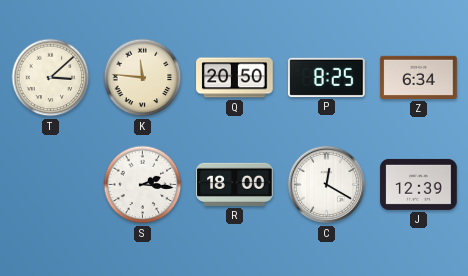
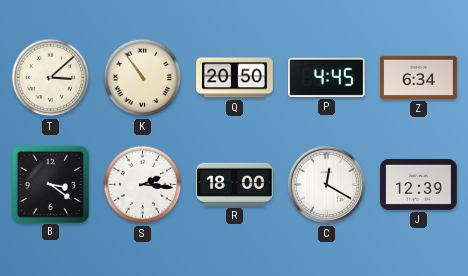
K: 11:46 -> 10:54 (143, 78)
P: 8:25 -> 4:45 (327, 77)
B: none -> 3:21 (50, 184)
